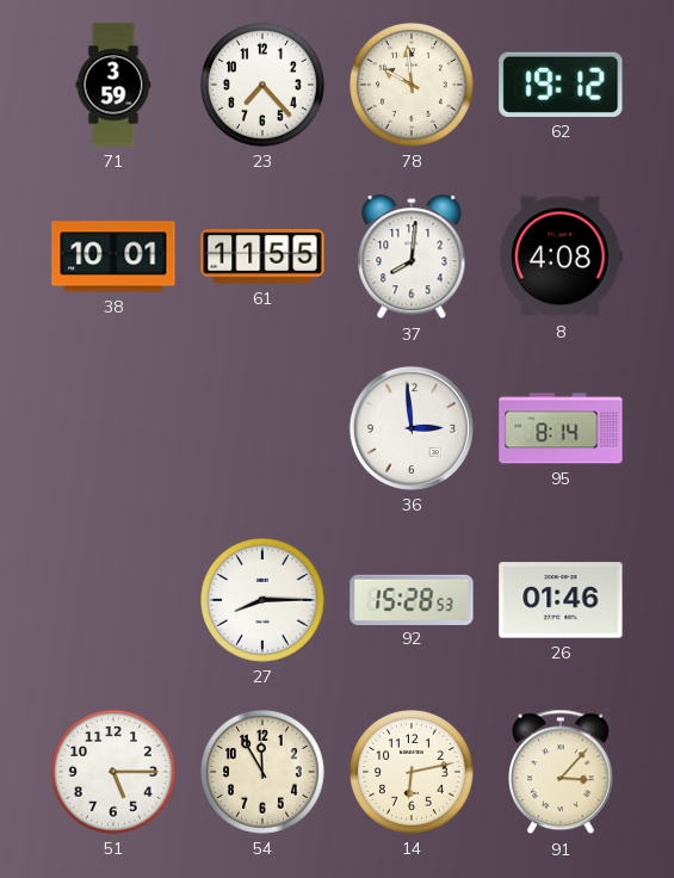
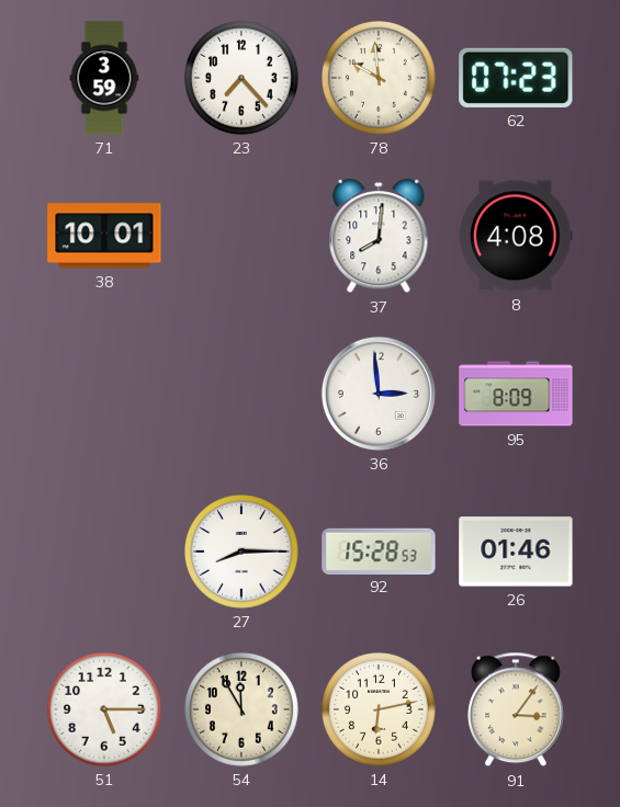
62: 19:12 -> 07:23 (516, 78)
61: 11:55 -> none (262, 258)
95: 8:14 -> 8:09 (516, 394)
91: 3:07 -> 3:06 (517, 709)
